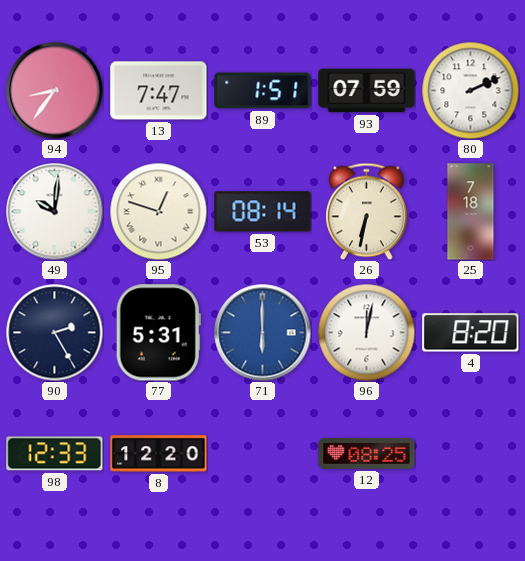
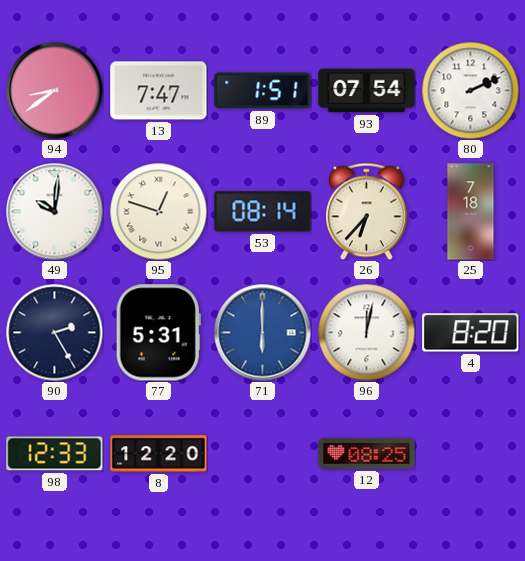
94: 8:36 -> 8:39 (55, 91)
93: 07:59 -> 07:54 (367, 91)
26: 6:32 -> 6:37 (367, 211)
